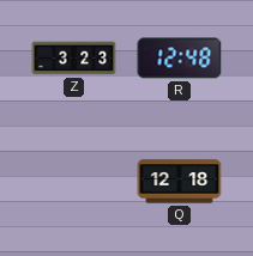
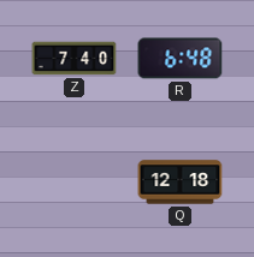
Z: 3:23 -> 7:40 (75, 59)
R: 12:48 -> 6:48 (181, 59)
